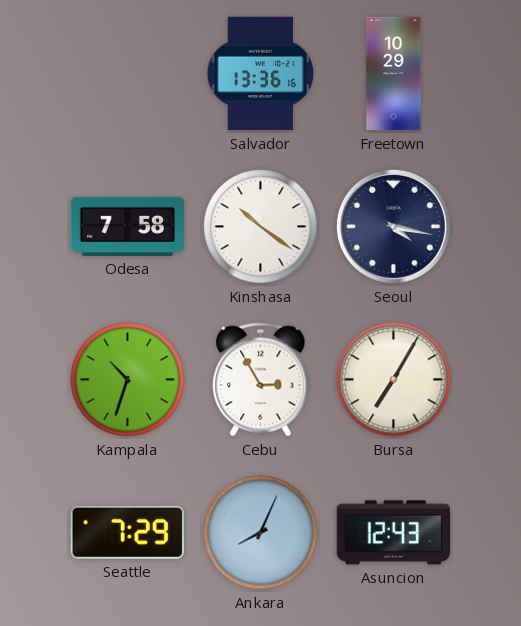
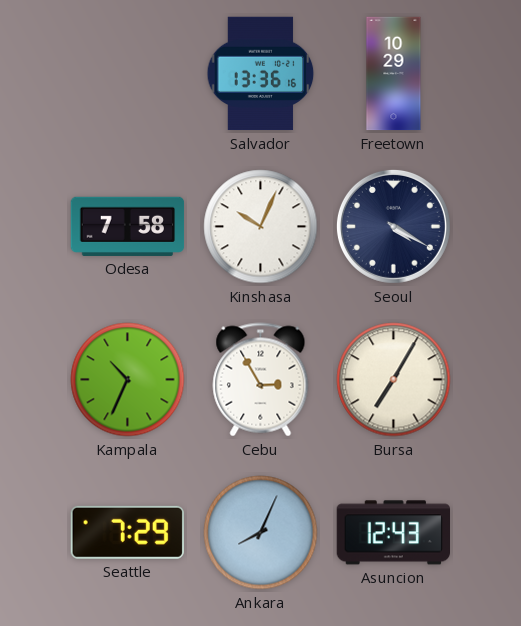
Kinshasa: 10:21 -> 10:04 (261, 227)
Seoul: 4:17 -> 4:20 (393, 226)
Kampala: 10:33 -> 10:34 (128, 380)
